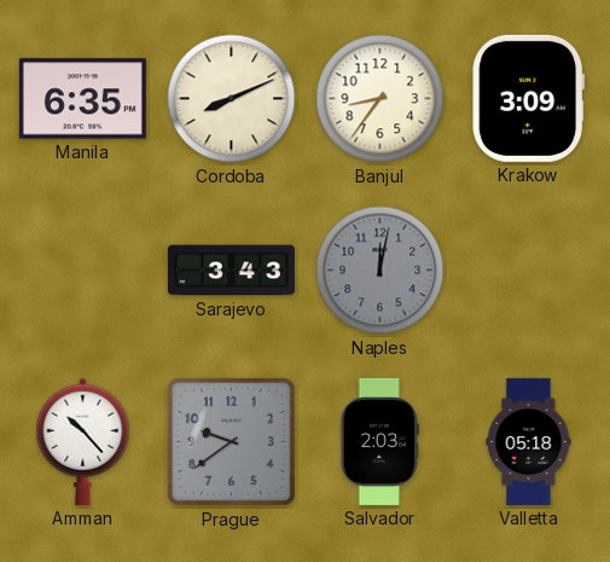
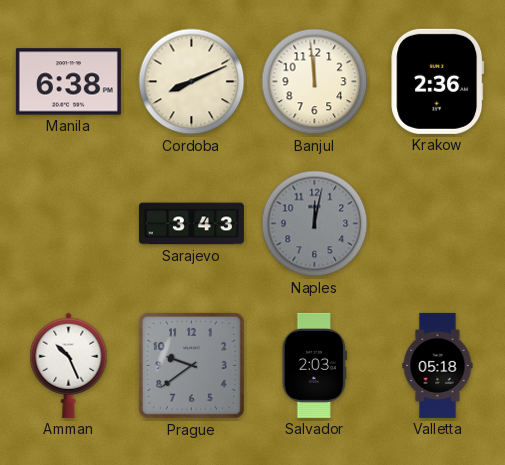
Manila: 6:35 -> 6:38 (68, 82)
Banjul: 8:36 -> 11:59 (315, 82)
Krakow: 3:09 -> 2:36 (438, 81)
Amman: 10:23 -> 10:26 (69, 365)
